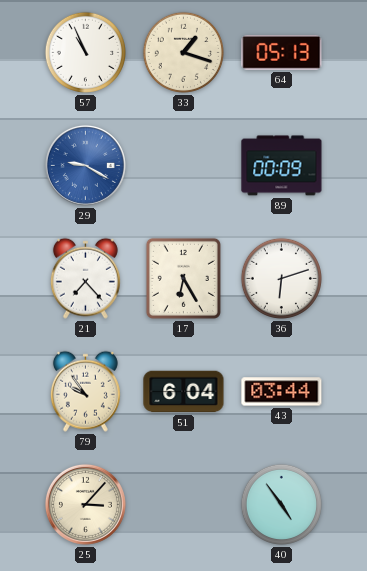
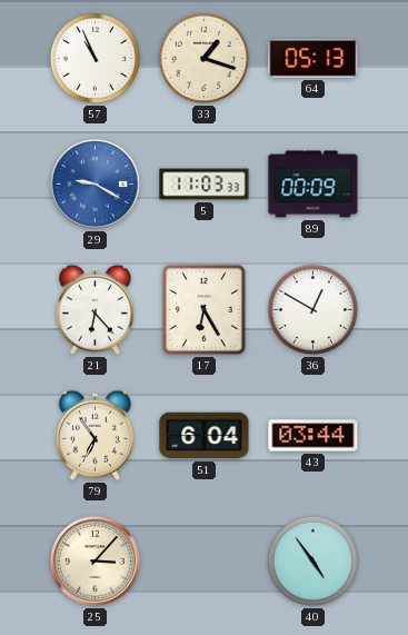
5: none -> 11:03 (205, 185)
21: 7:23 -> 6:23 (94, 309)
36: 6:12 -> 12:50 (312, 309)
79: 9:54 -> 6:54 (94, 435)
